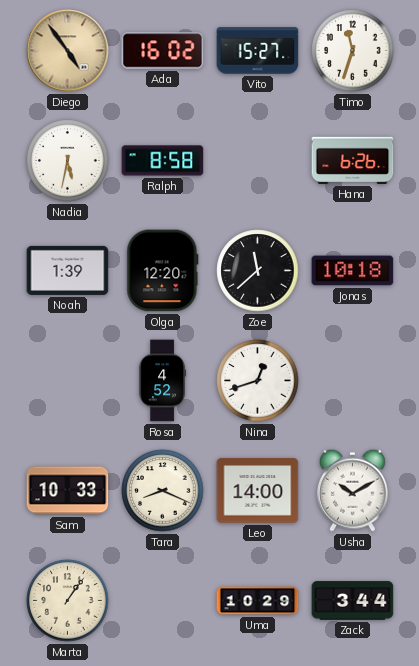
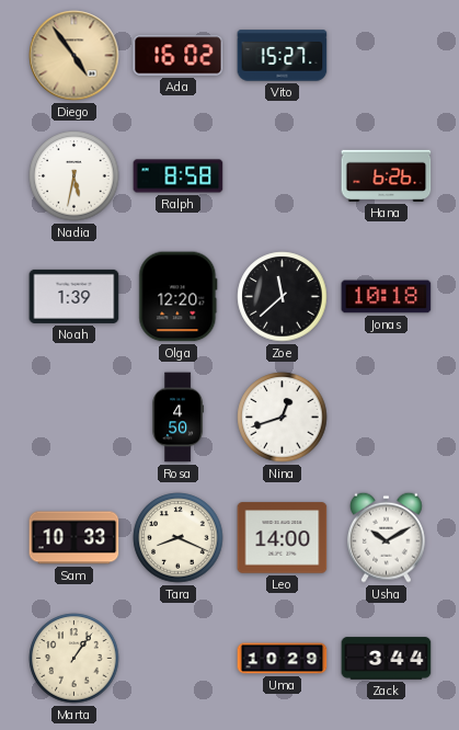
Timo: 11:33 -> none (353, 51)
Rosa: 4:52 -> 4:50 (179, 418)
